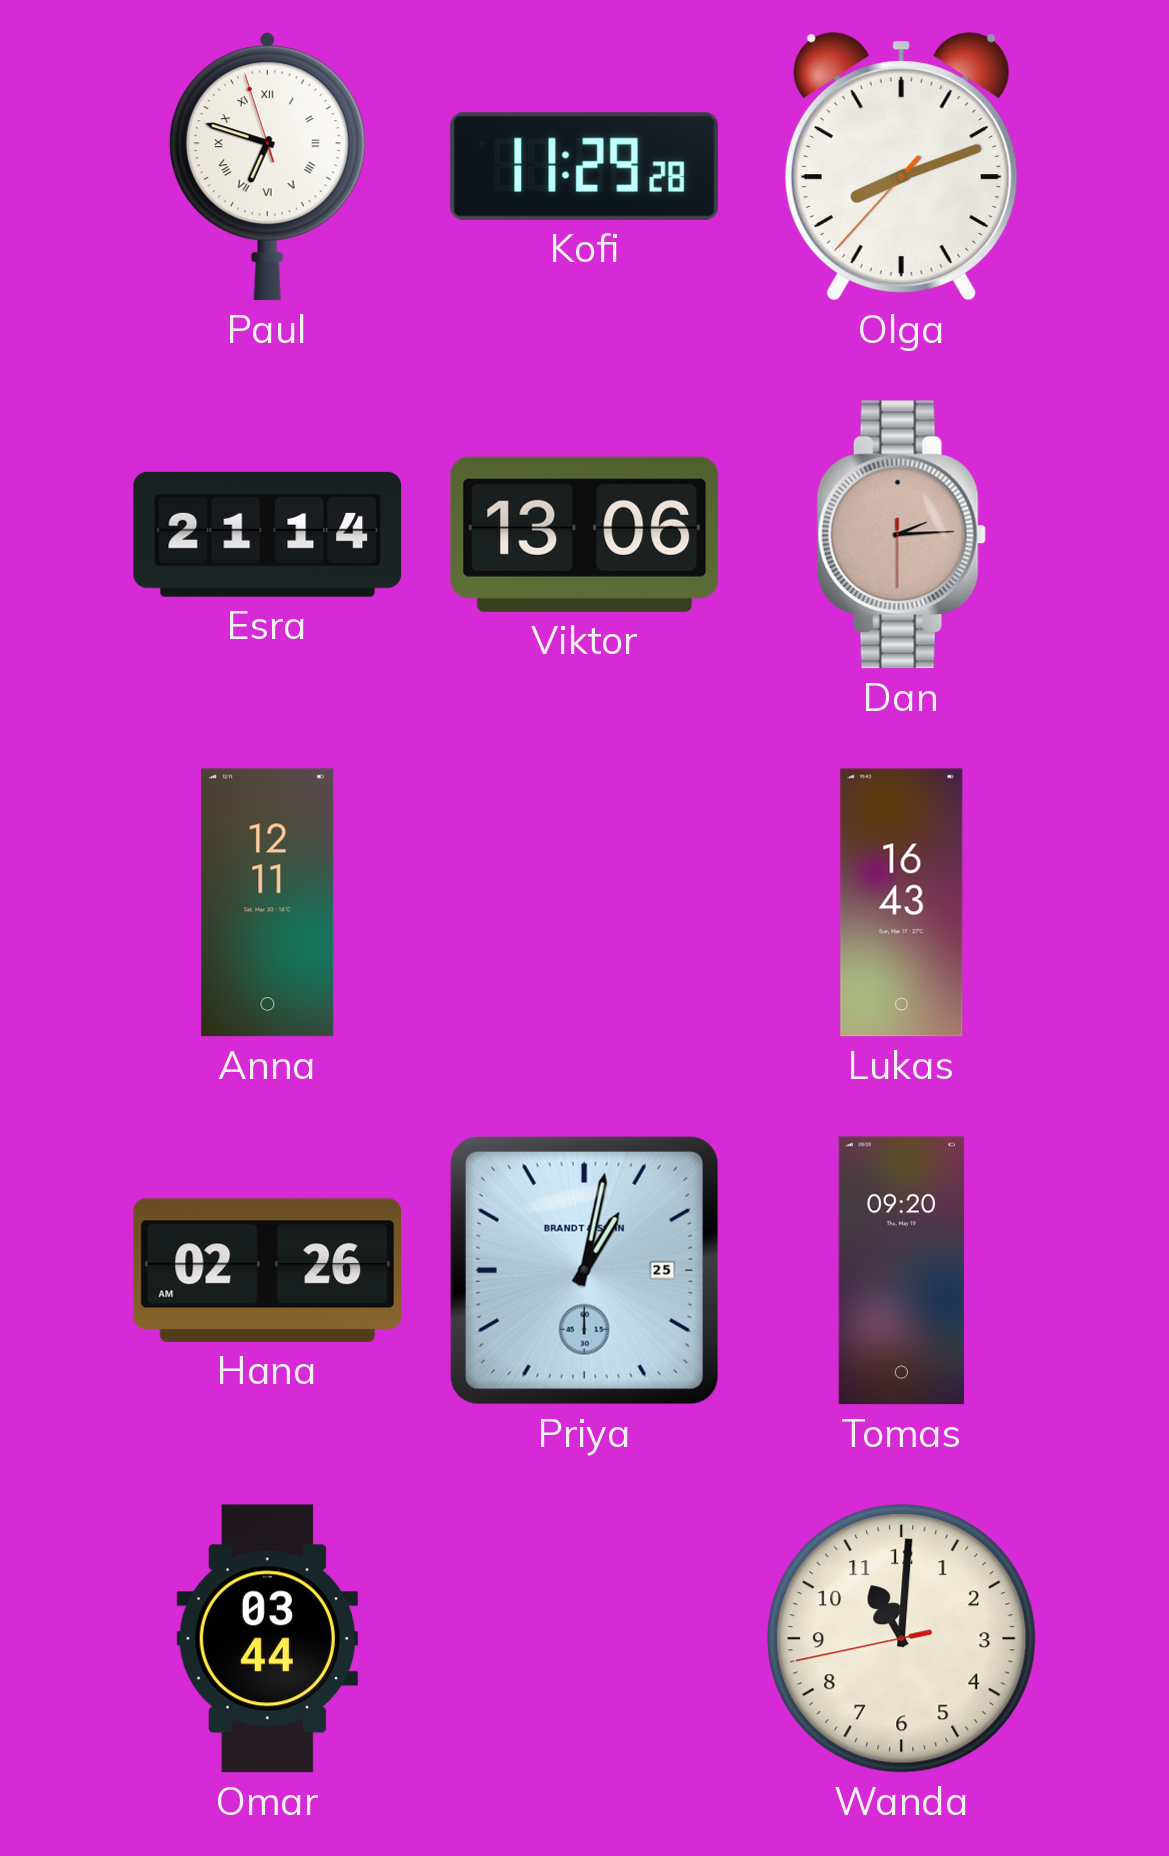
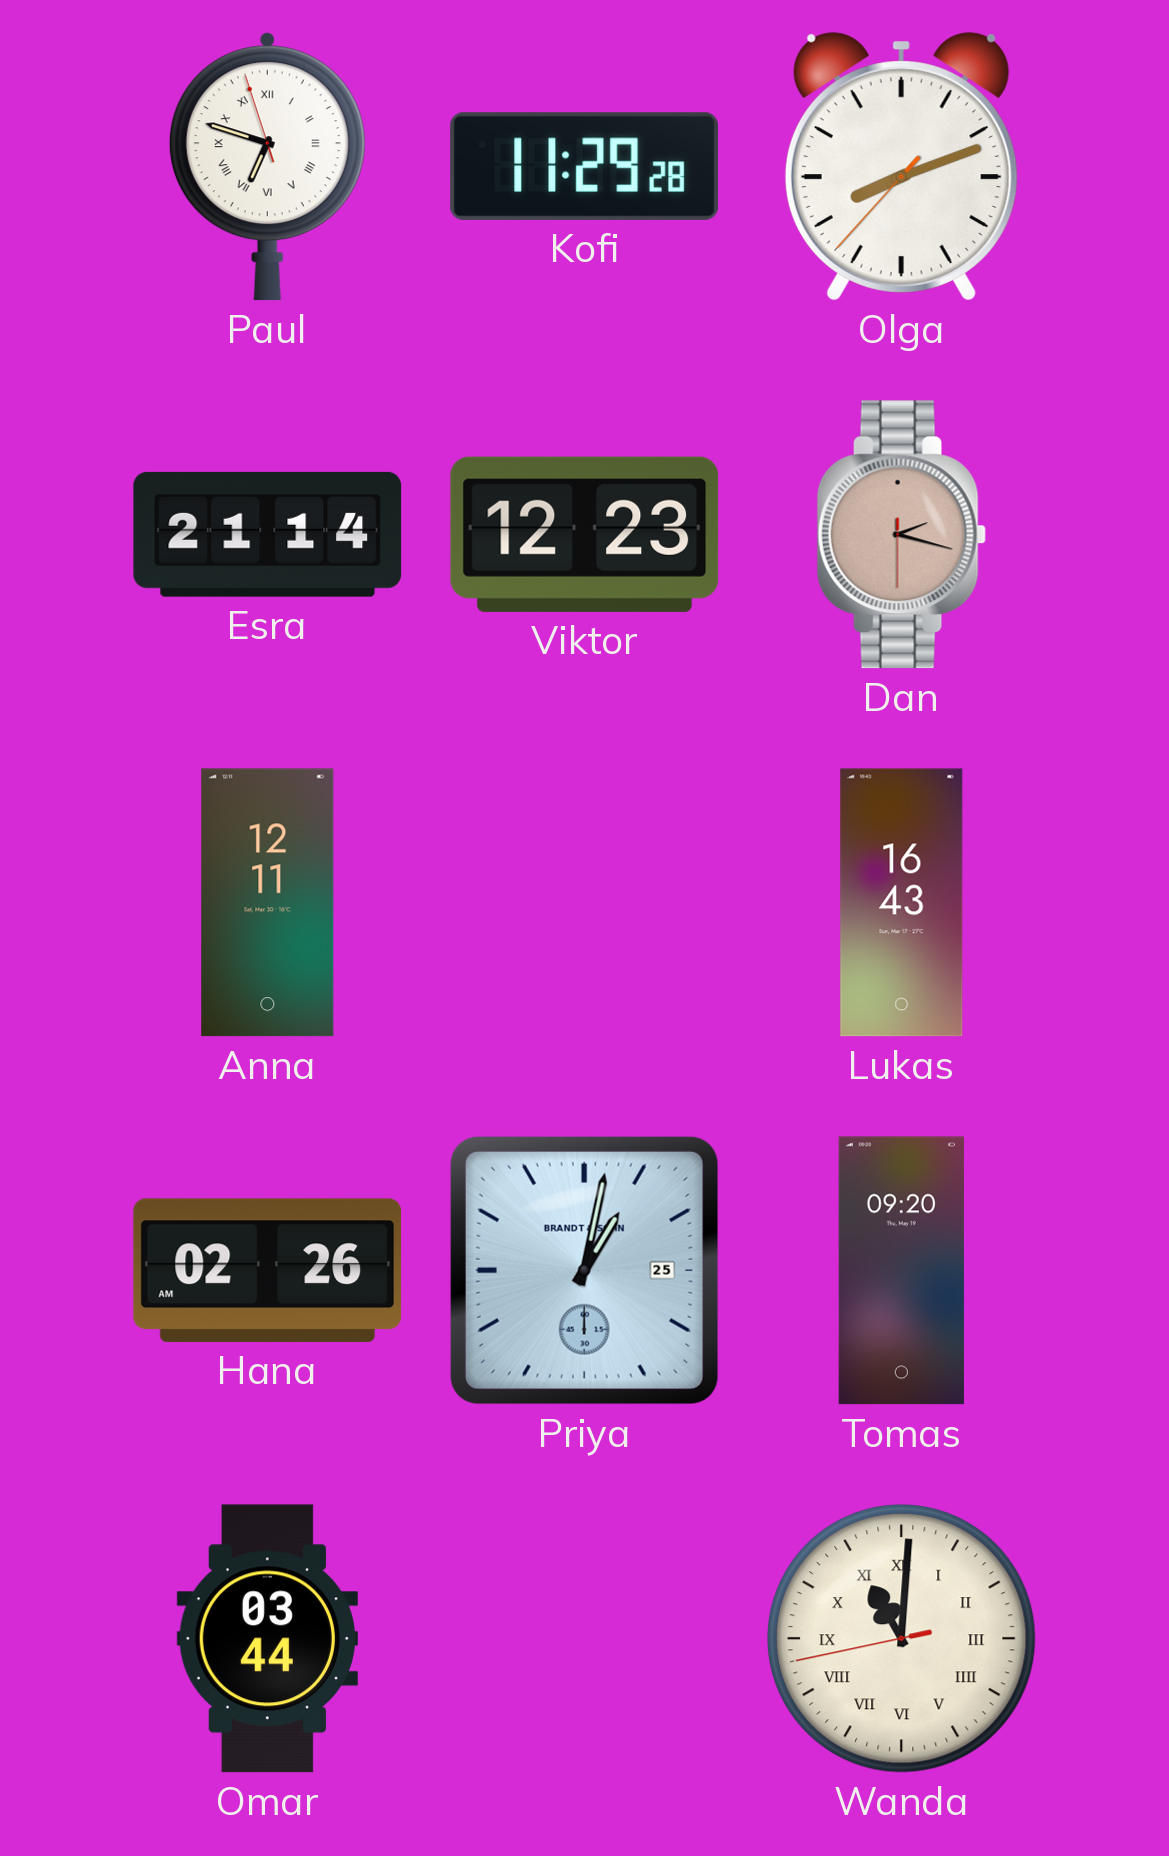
Viktor: 13:06 -> 12:23 (585, 534)
Dan: 2:14 -> 2:17 (901, 535)
Wanda numerals: Arabic -> Roman (902, 1639)
